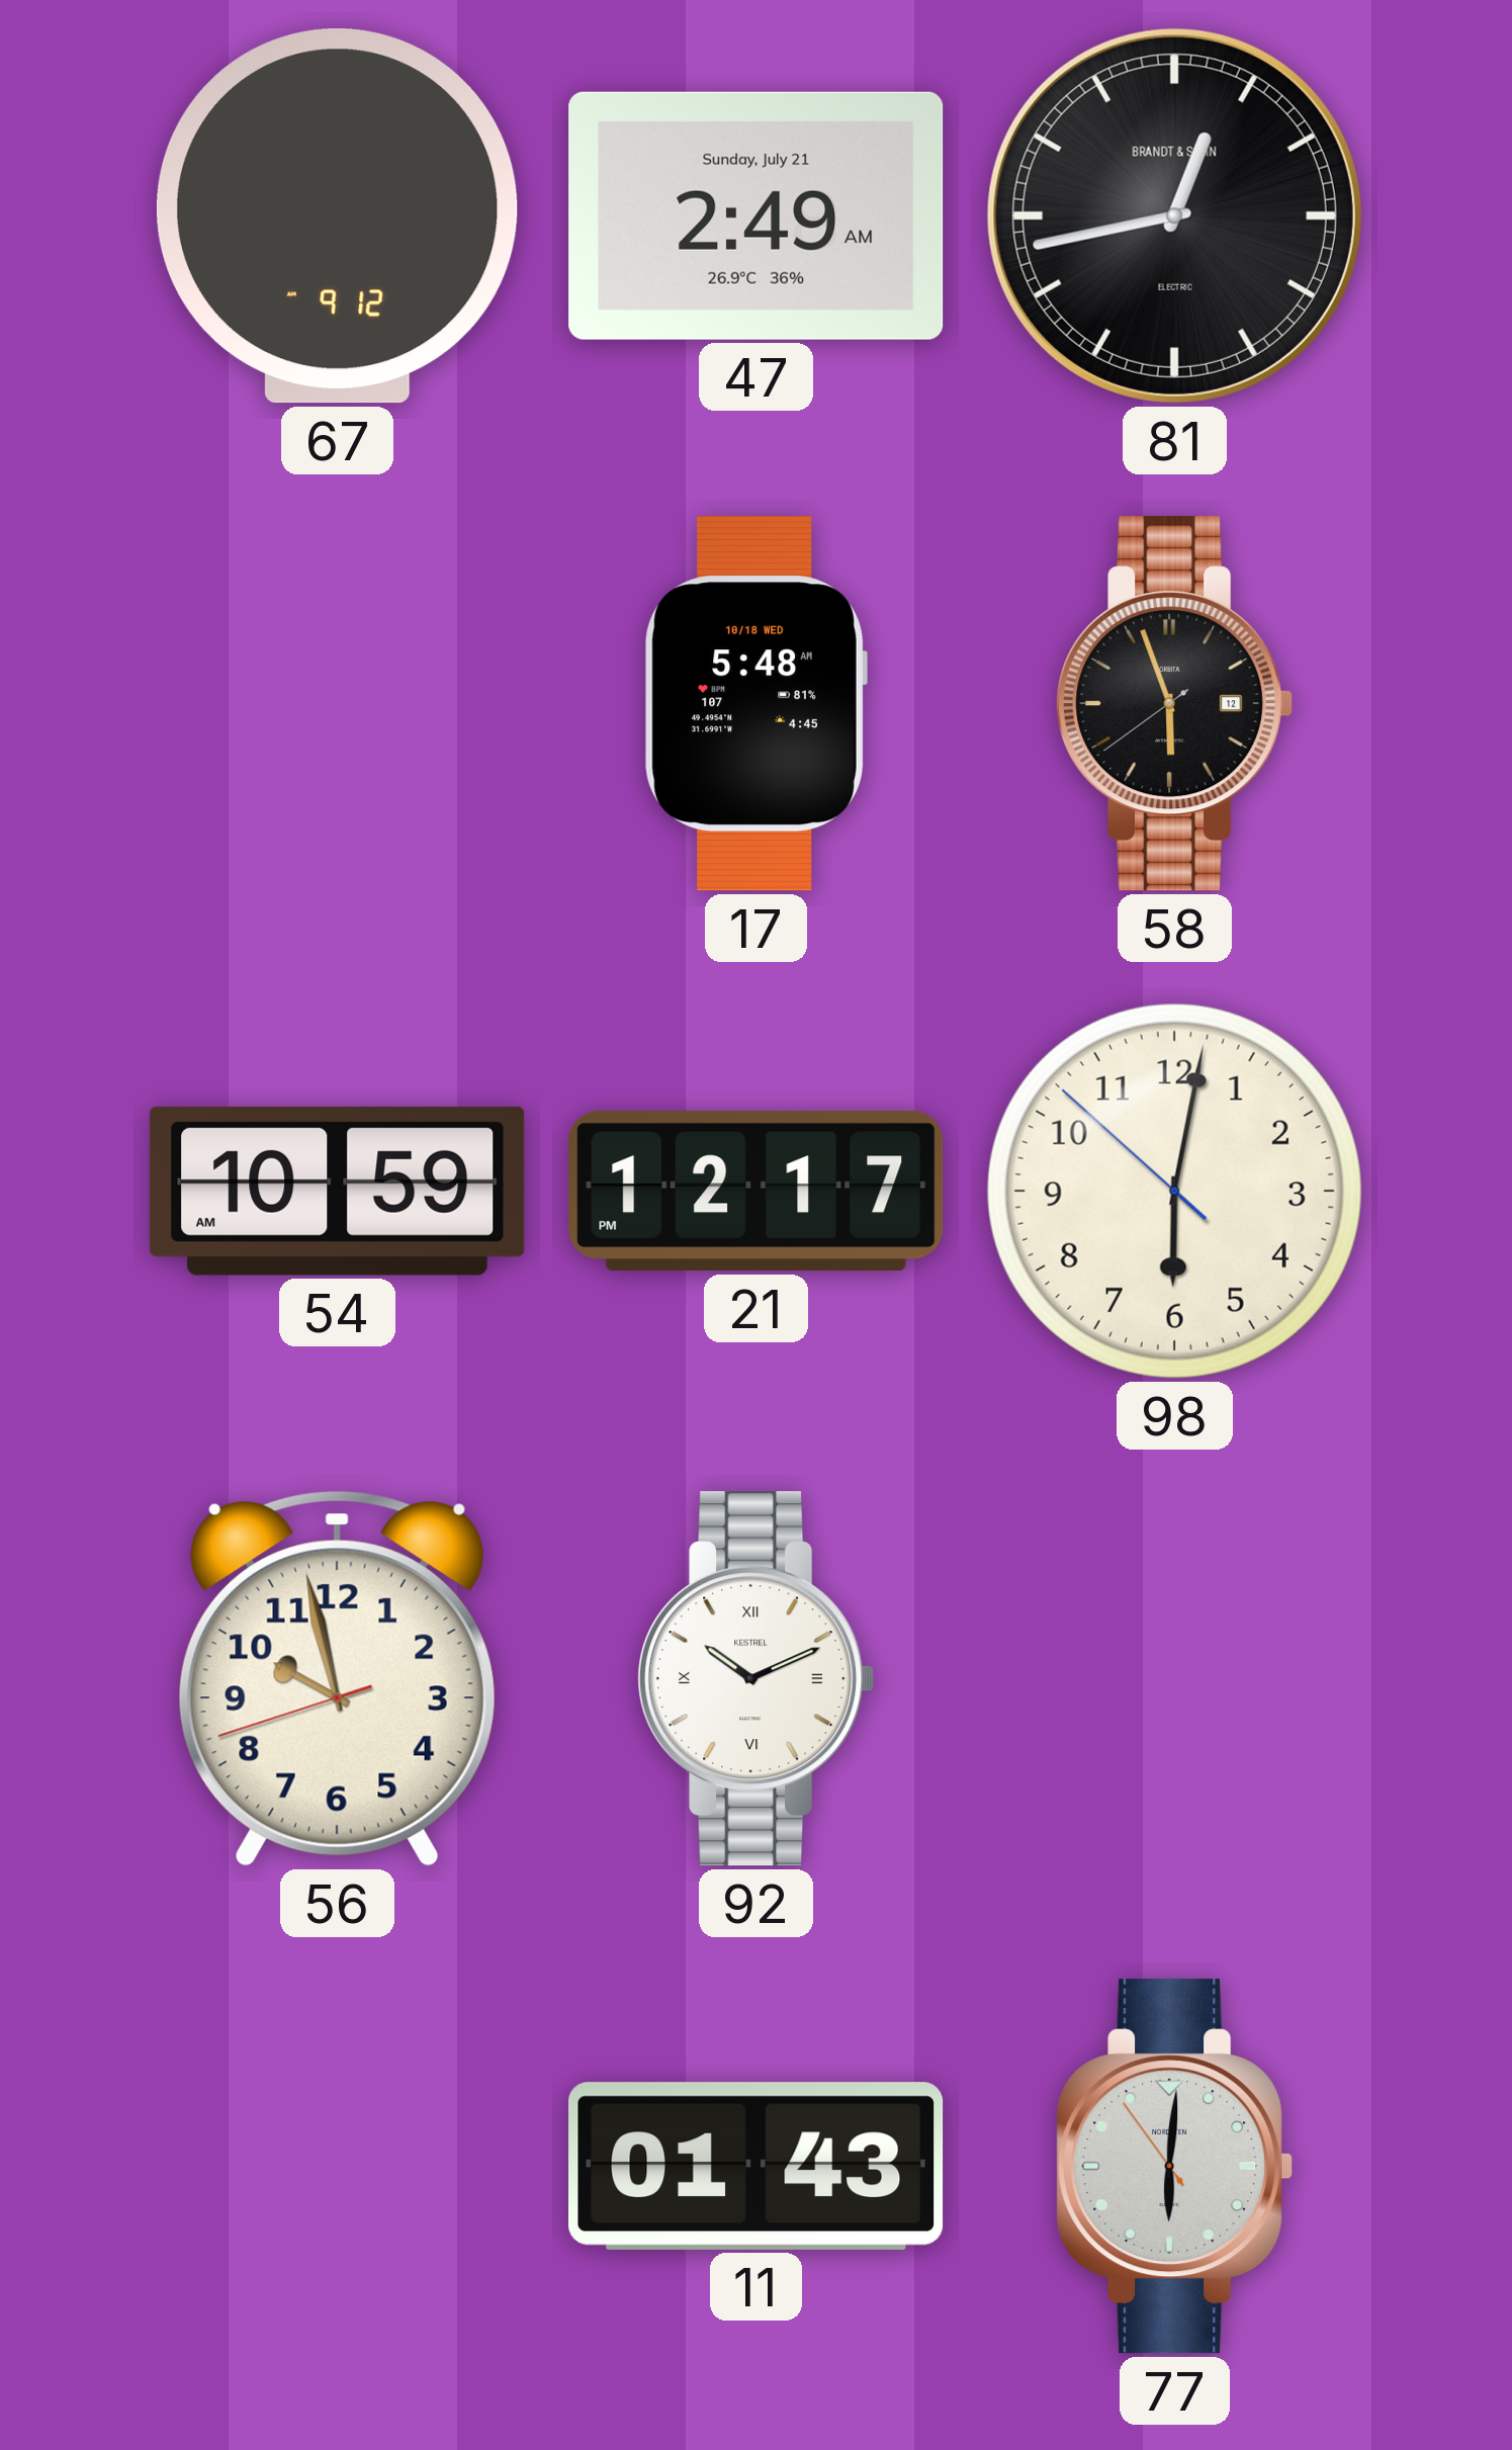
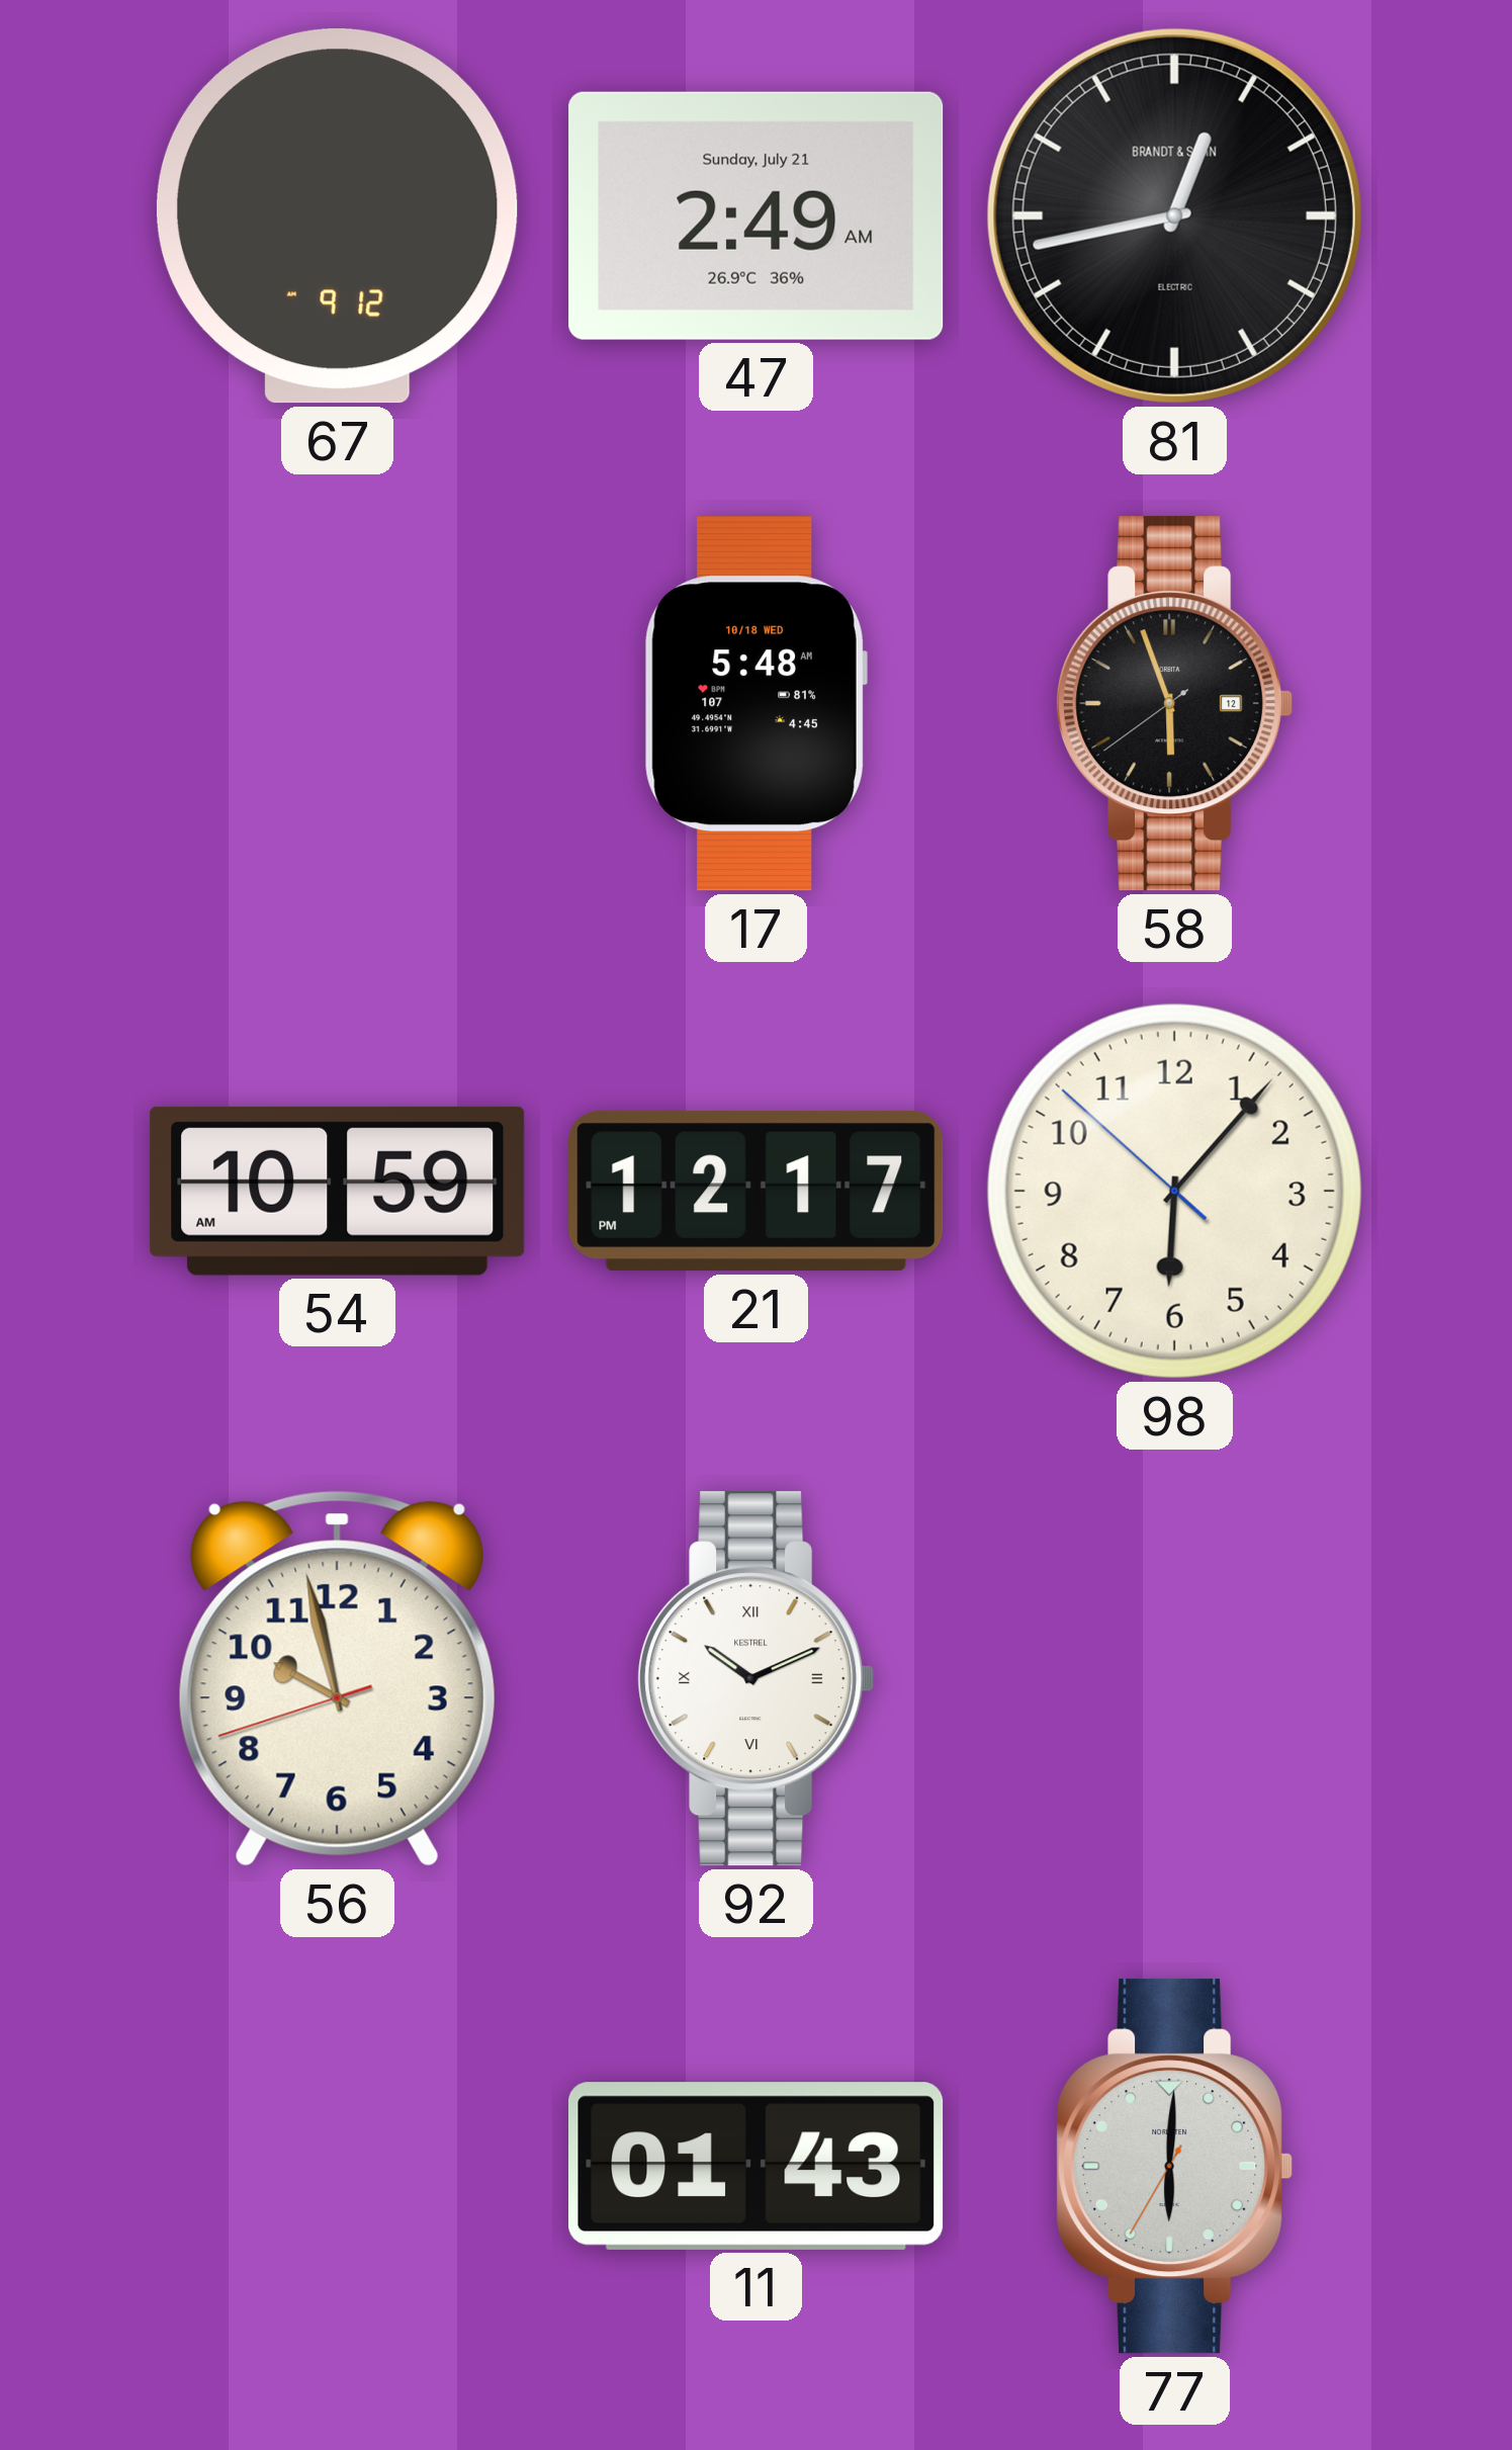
98: 6:01 -> 6:06 (1174, 1191)
77: 6:00:54 -> 6:00:35 (1175, 2167)
